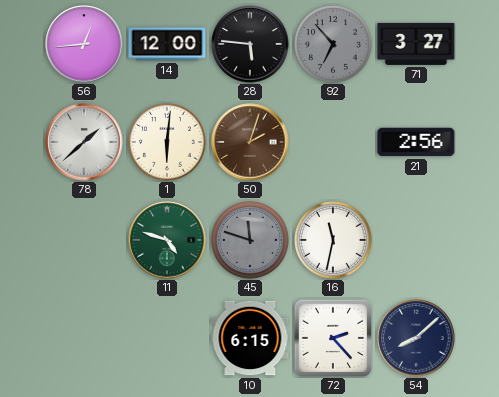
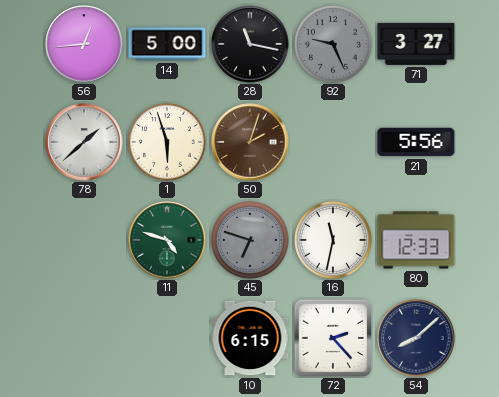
14: 12:00 -> 5:00 (167, 44)
28: 5:46 -> 11:17 (250, 44)
92: 6:53 -> 9:26 (333, 44)
1: 6:01 -> 5:57 (167, 142)
21: 2:56 -> 5:56 (416, 142)
45: 11:48 -> 6:48 (250, 240)
80: none -> 12:33 (416, 240)
